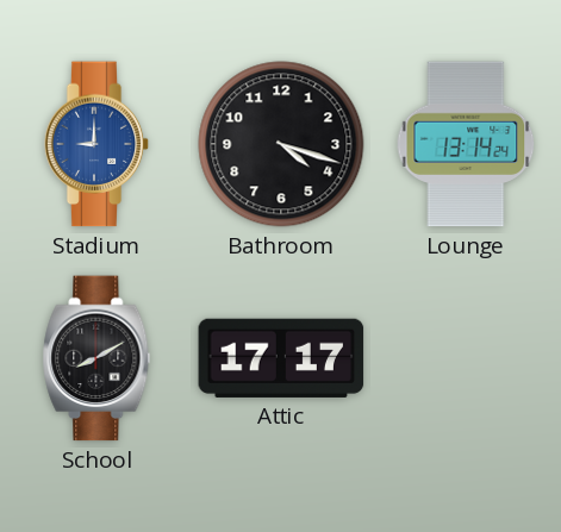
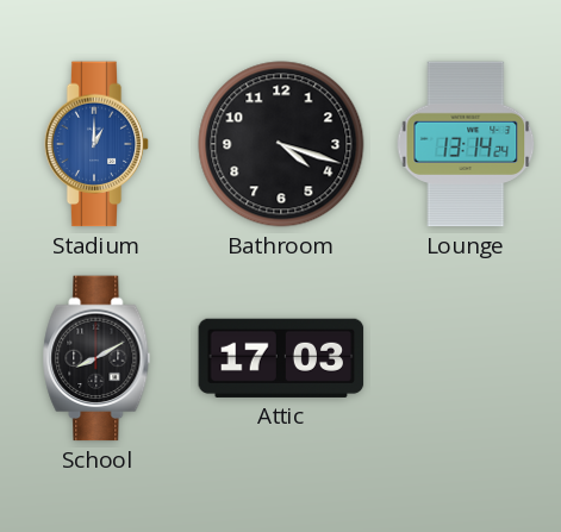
Stadium: 9:00 -> 1:00 (96, 144)
Attic: 17:17 -> 17:03 (281, 358)
